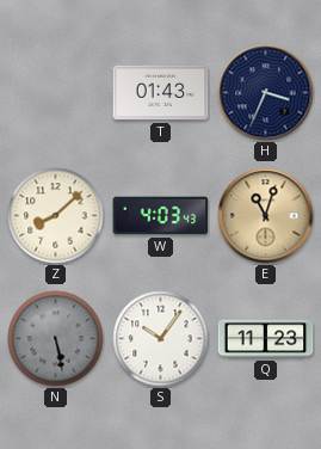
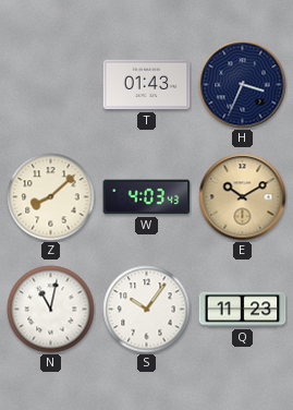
E: 11:03 -> 10:10 (243, 197)
N: 5:28 -> 11:02 (51, 310)
N dial: grey -> white (51, 310)
